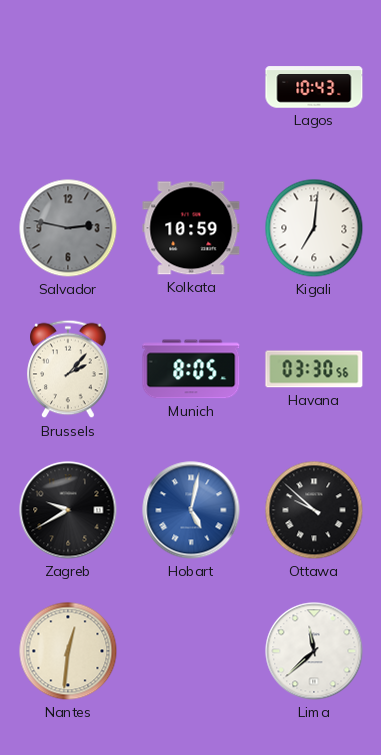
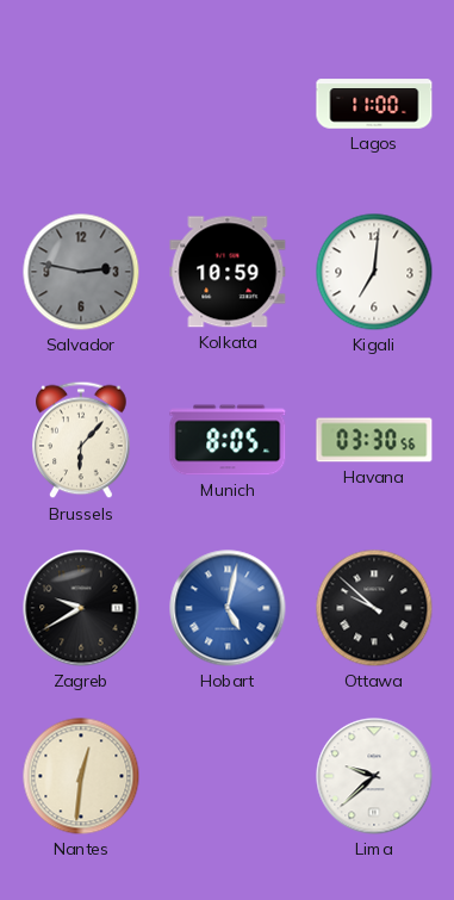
Lagos: 10:43 -> 11:00 (374, 104)
Brussels: 2:07 -> 6:07 (81, 440)
Lima: 11:38 -> 9:38 (374, 776)
